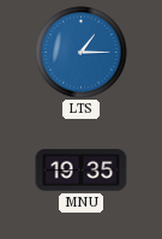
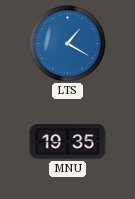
LTS: 1:15 -> 1:20 (68, 44)
